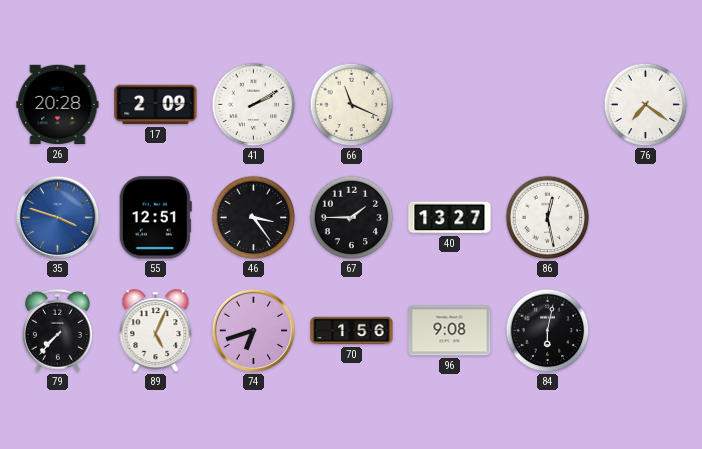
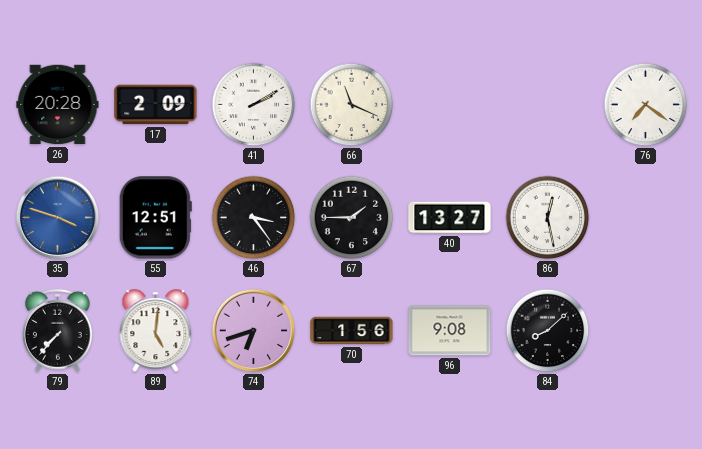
89: 5:04 -> 5:01 (156, 331)
84: 6:02 -> 8:08 (548, 331)
